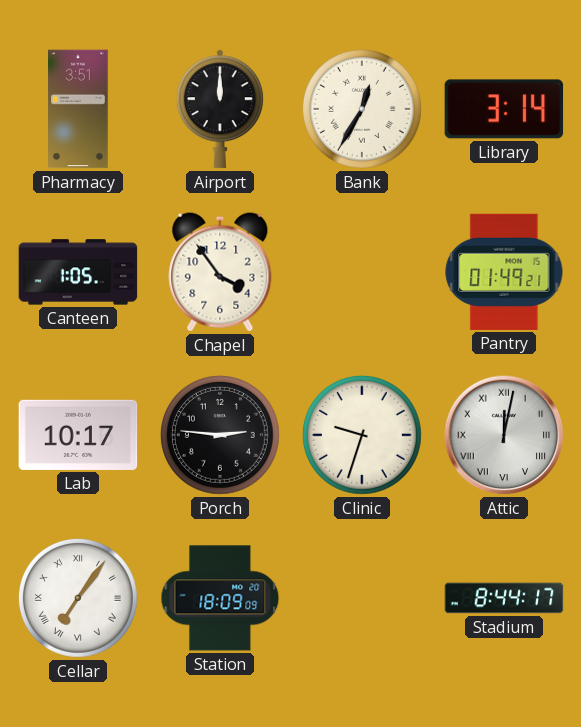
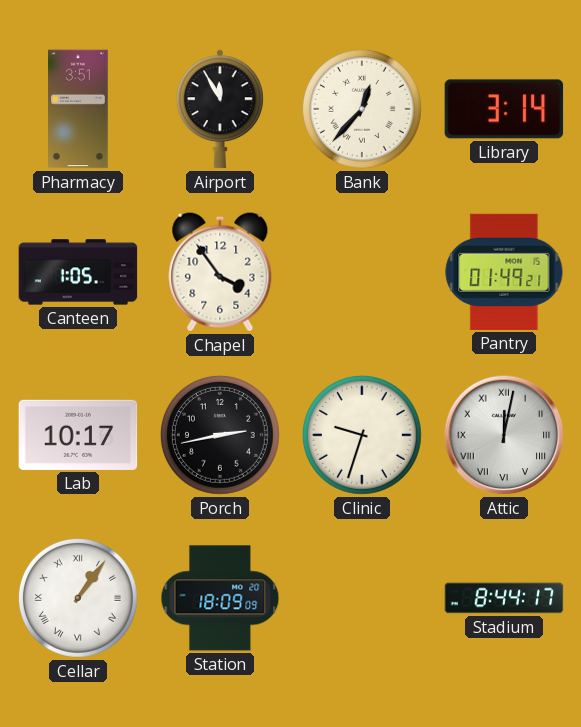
Airport: 12:00 -> 11:55 (220, 109)
Bank: 12:35 -> 12:37 (362, 109)
Porch: 2:46 -> 2:43 (220, 435)
Cellar: 7:06 -> 1:06 (78, 598)
